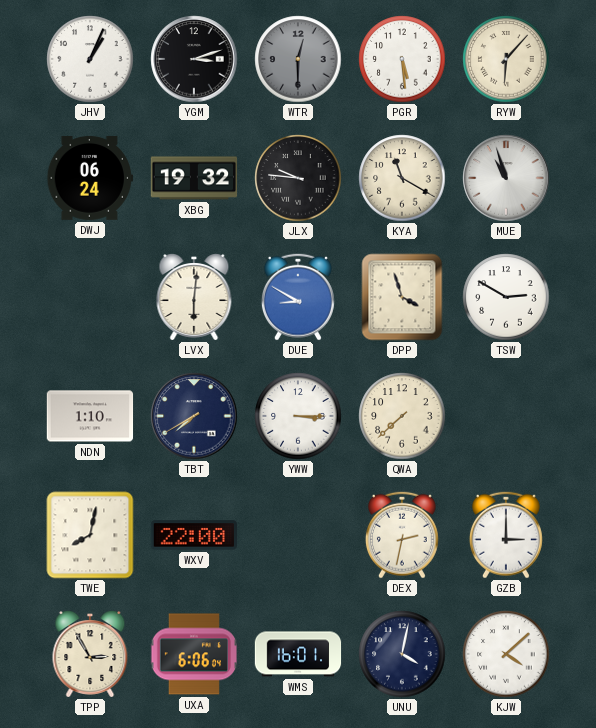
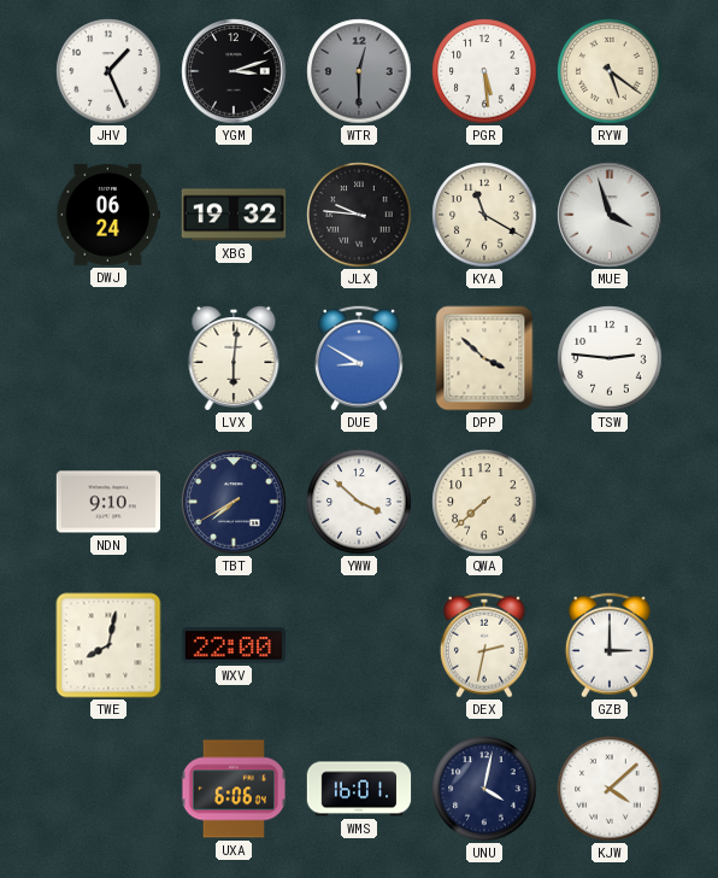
JHV: 1:04 -> 1:26 (108, 71)
RYW: 6:07 -> 5:21 (610, 71)
MUE: 10:57 -> 3:57 (610, 215)
DPP: 3:57 -> 3:52 (484, 358)
TSW: 2:50 -> 2:46 (610, 358)
NDN: 1:10 -> 9:10 (108, 502)
YWW: 3:15 -> 3:52 (359, 502)
TPP: 2:55 -> none (90, 655)
